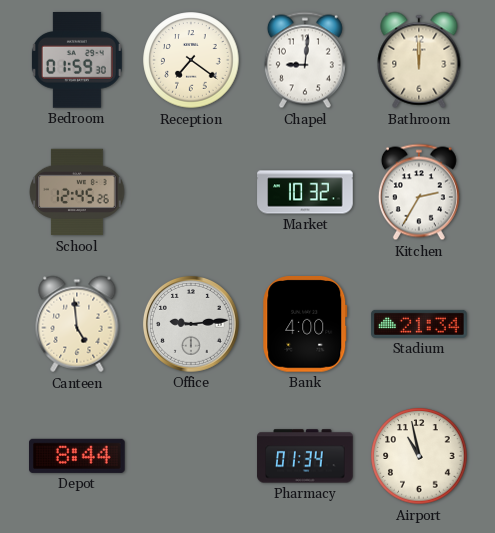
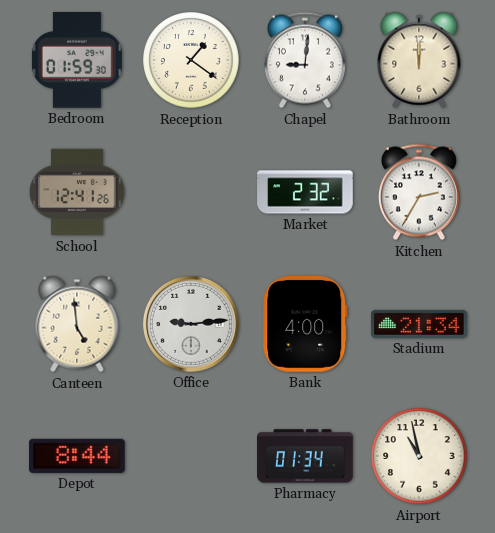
Reception: 7:21 -> 1:21 (191, 60)
School: 12:45 -> 12:41 (77, 192)
Market: 10:32 -> 2:32 (305, 192)
